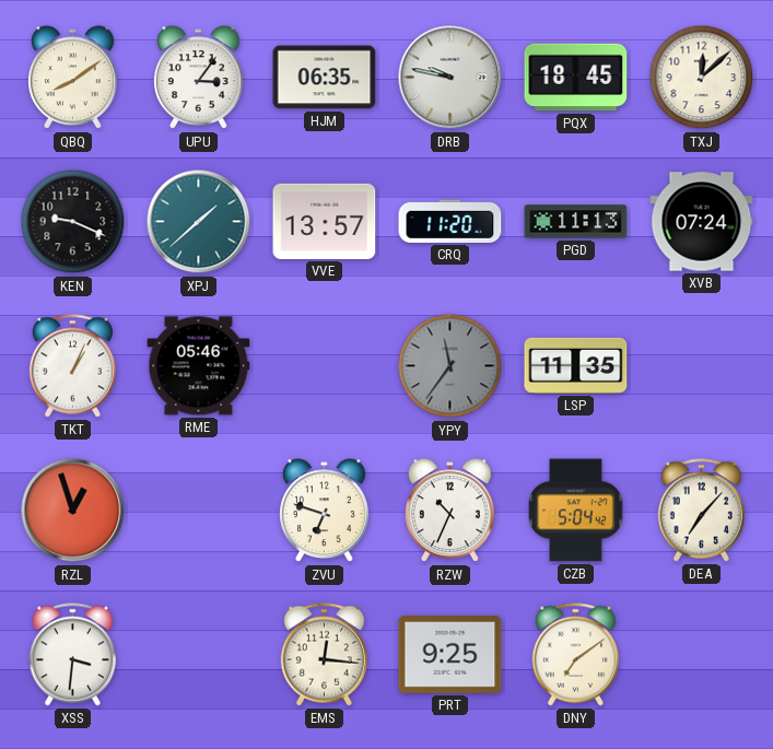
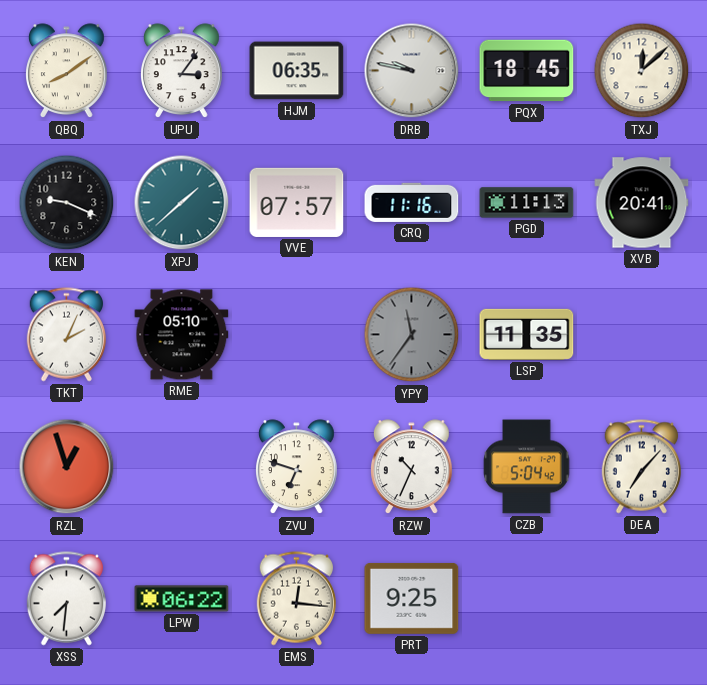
VVE: 13:57 -> 07:57 (297, 202)
CRQ: 11:20 -> 11:16 (412, 202)
XVB: 07:24 -> 20:41 (642, 203)
TKT: 1:04 -> 2:04 (66, 335)
RME: 05:46 -> 05:10 (182, 335)
XSS: 3:31 -> 7:31 (66, 599)
LPW: none -> 06:22 (182, 599)
DNY: 7:09 -> none (575, 655)
